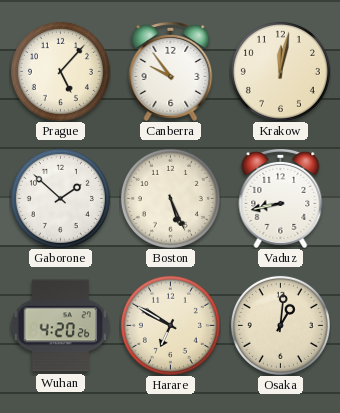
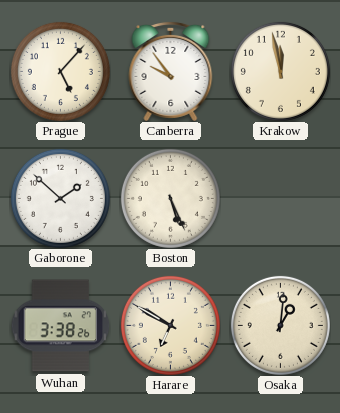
Krakow: 12:02 -> 11:58 (280, 71)
Vaduz: 8:43 -> none (281, 198)
Wuhan: 4:20 -> 3:38 (60, 326)
